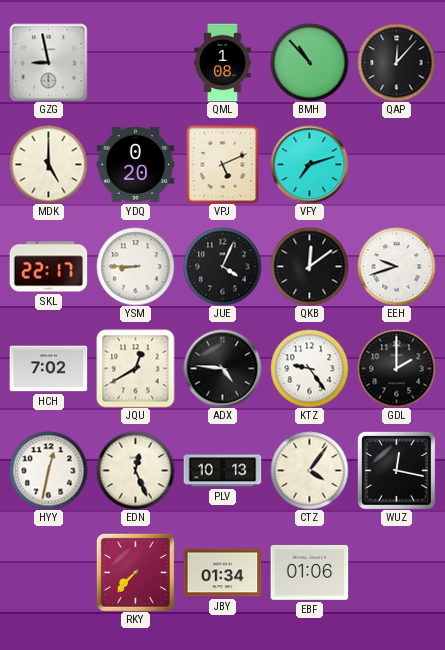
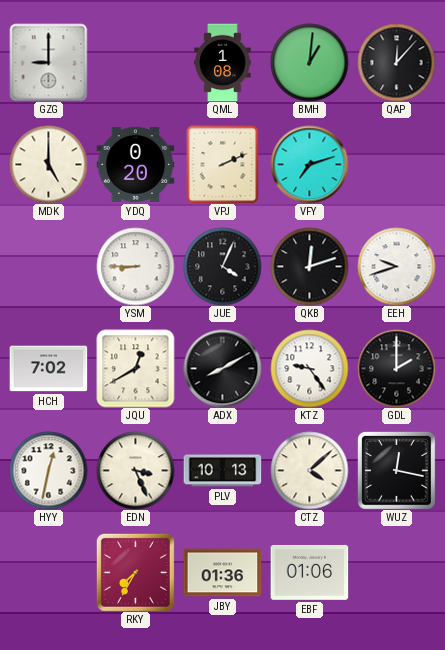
GZG: 8:58 -> 9:00 (48, 62)
BMH: 10:53 -> 1:01 (309, 62)
VPJ: 5:11 -> 2:11 (223, 164)
SKL: 22:17 -> none (48, 267)
QKB: 12:09 -> 12:12 (309, 266)
ADX: 4:46 -> 8:10 (222, 368)
EDN: 12:26 -> 3:26 (135, 470)
CTZ: 4:06 -> 4:08 (309, 470)
RKY: 7:37 -> 7:35 (135, 572)
JBY: 01:34 -> 01:36 (222, 573)
